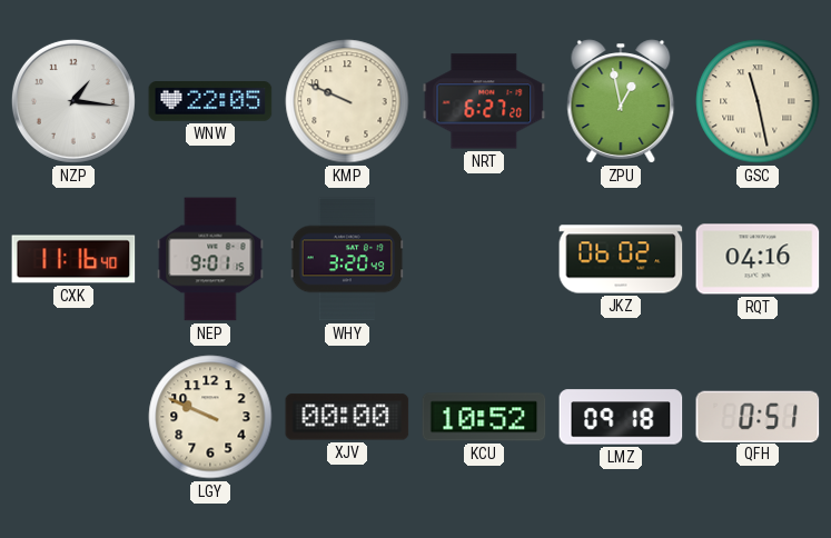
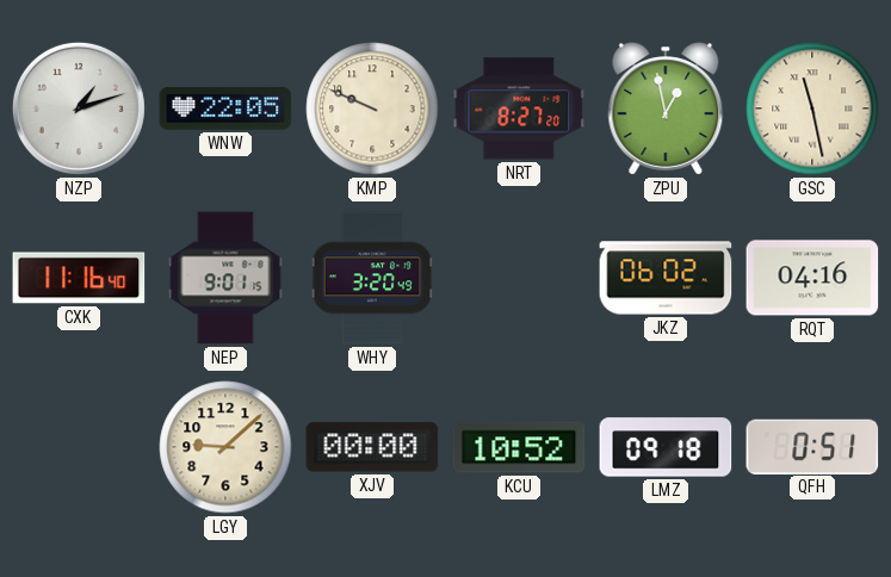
NZP: 1:16 -> 1:12 (79, 108)
NRT: 6:27 -> 8:27 (519, 108)
LGY: 9:49 -> 9:08 (225, 447)
